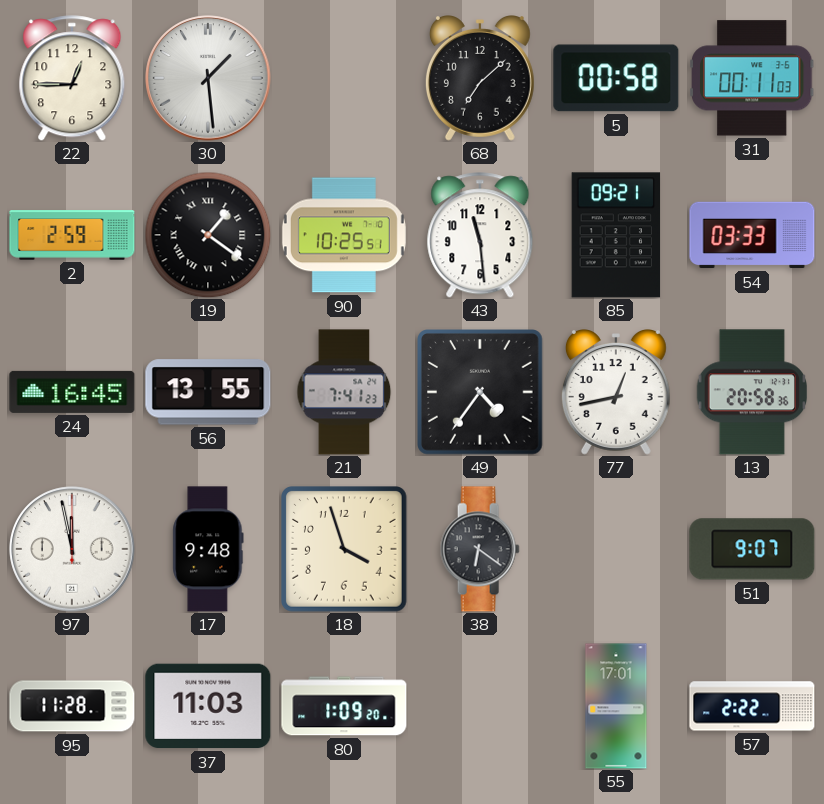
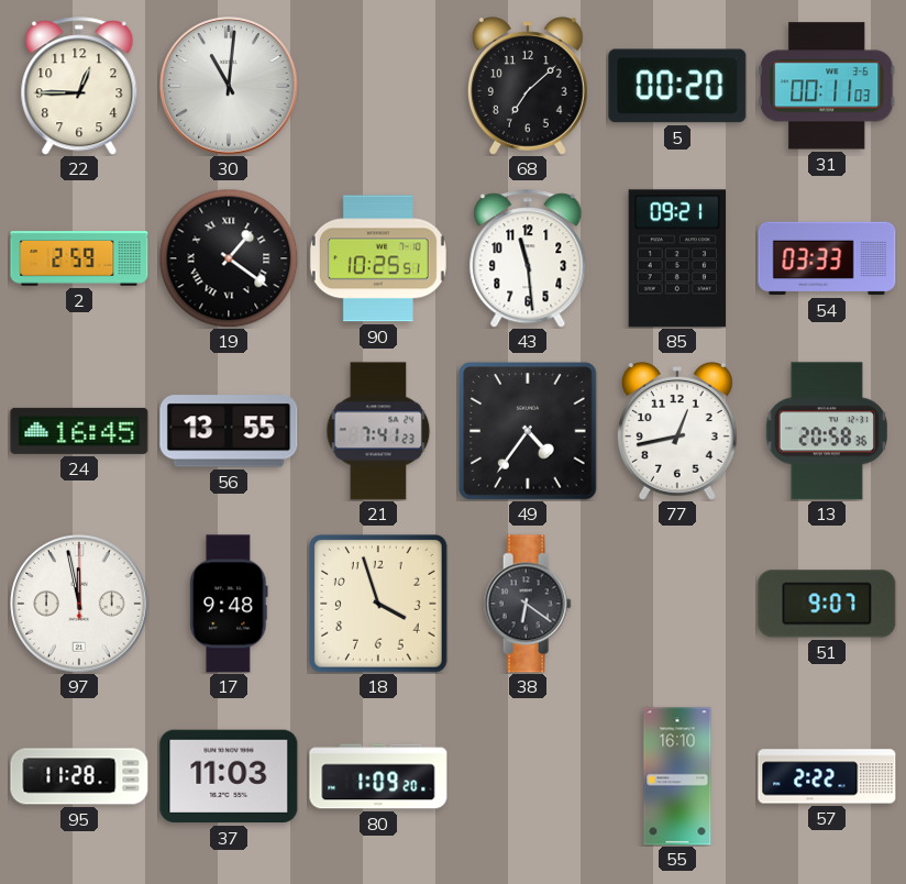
30: 1:29 -> 11:01 (229, 86)
5: 00:58 -> 00:20 (677, 86)
55: 17:01 -> 16:10 (677, 776)
